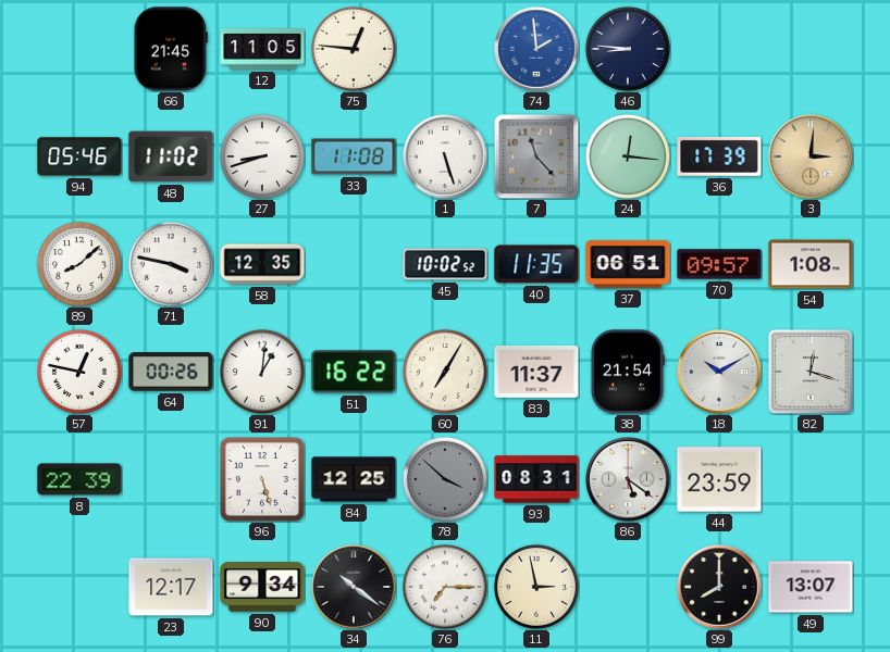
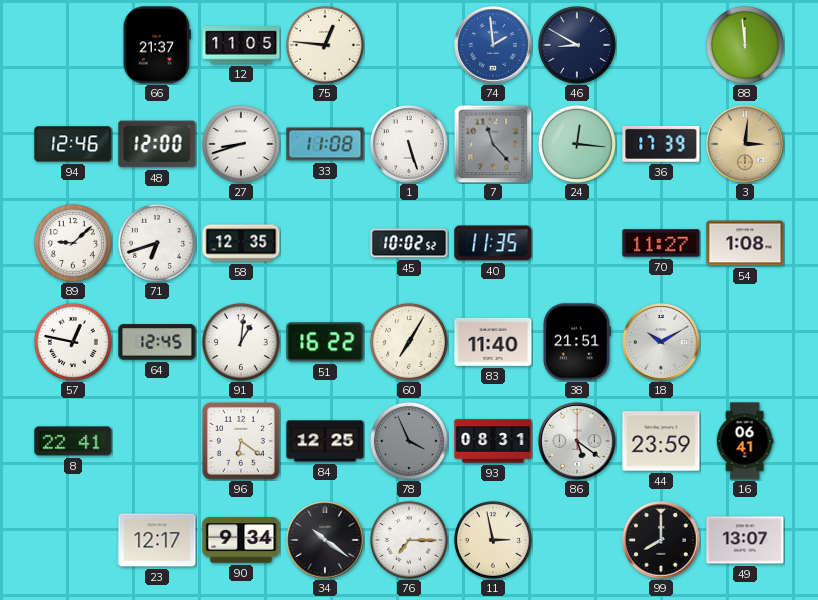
66: 21:45 -> 21:37 (157, 45)
46: 8:46 -> 8:50 (577, 45)
88: none -> 11:59 (745, 45)
94: 05:46 -> 12:46 (73, 144)
48: 11:02 -> 12:00 (157, 144)
89: 8:08 -> 9:08 (73, 243)
71: 3:47 -> 6:42 (157, 243)
37: 06:51 -> none (628, 264)
70: 09:57 -> 11:27 (661, 243)
64: 00:26 -> 12:45 (157, 342)
83: 11:37 -> 11:40 (493, 342)
38: 21:54 -> 21:51 (576, 342)
82: 12:18 -> none (811, 372)
8: 22:39 -> 22:41 (73, 441)
96: 5:27 -> 6:21 (241, 441)
78: 3:52 -> 3:56 (409, 441)
16: none -> 06:41 (745, 441)
